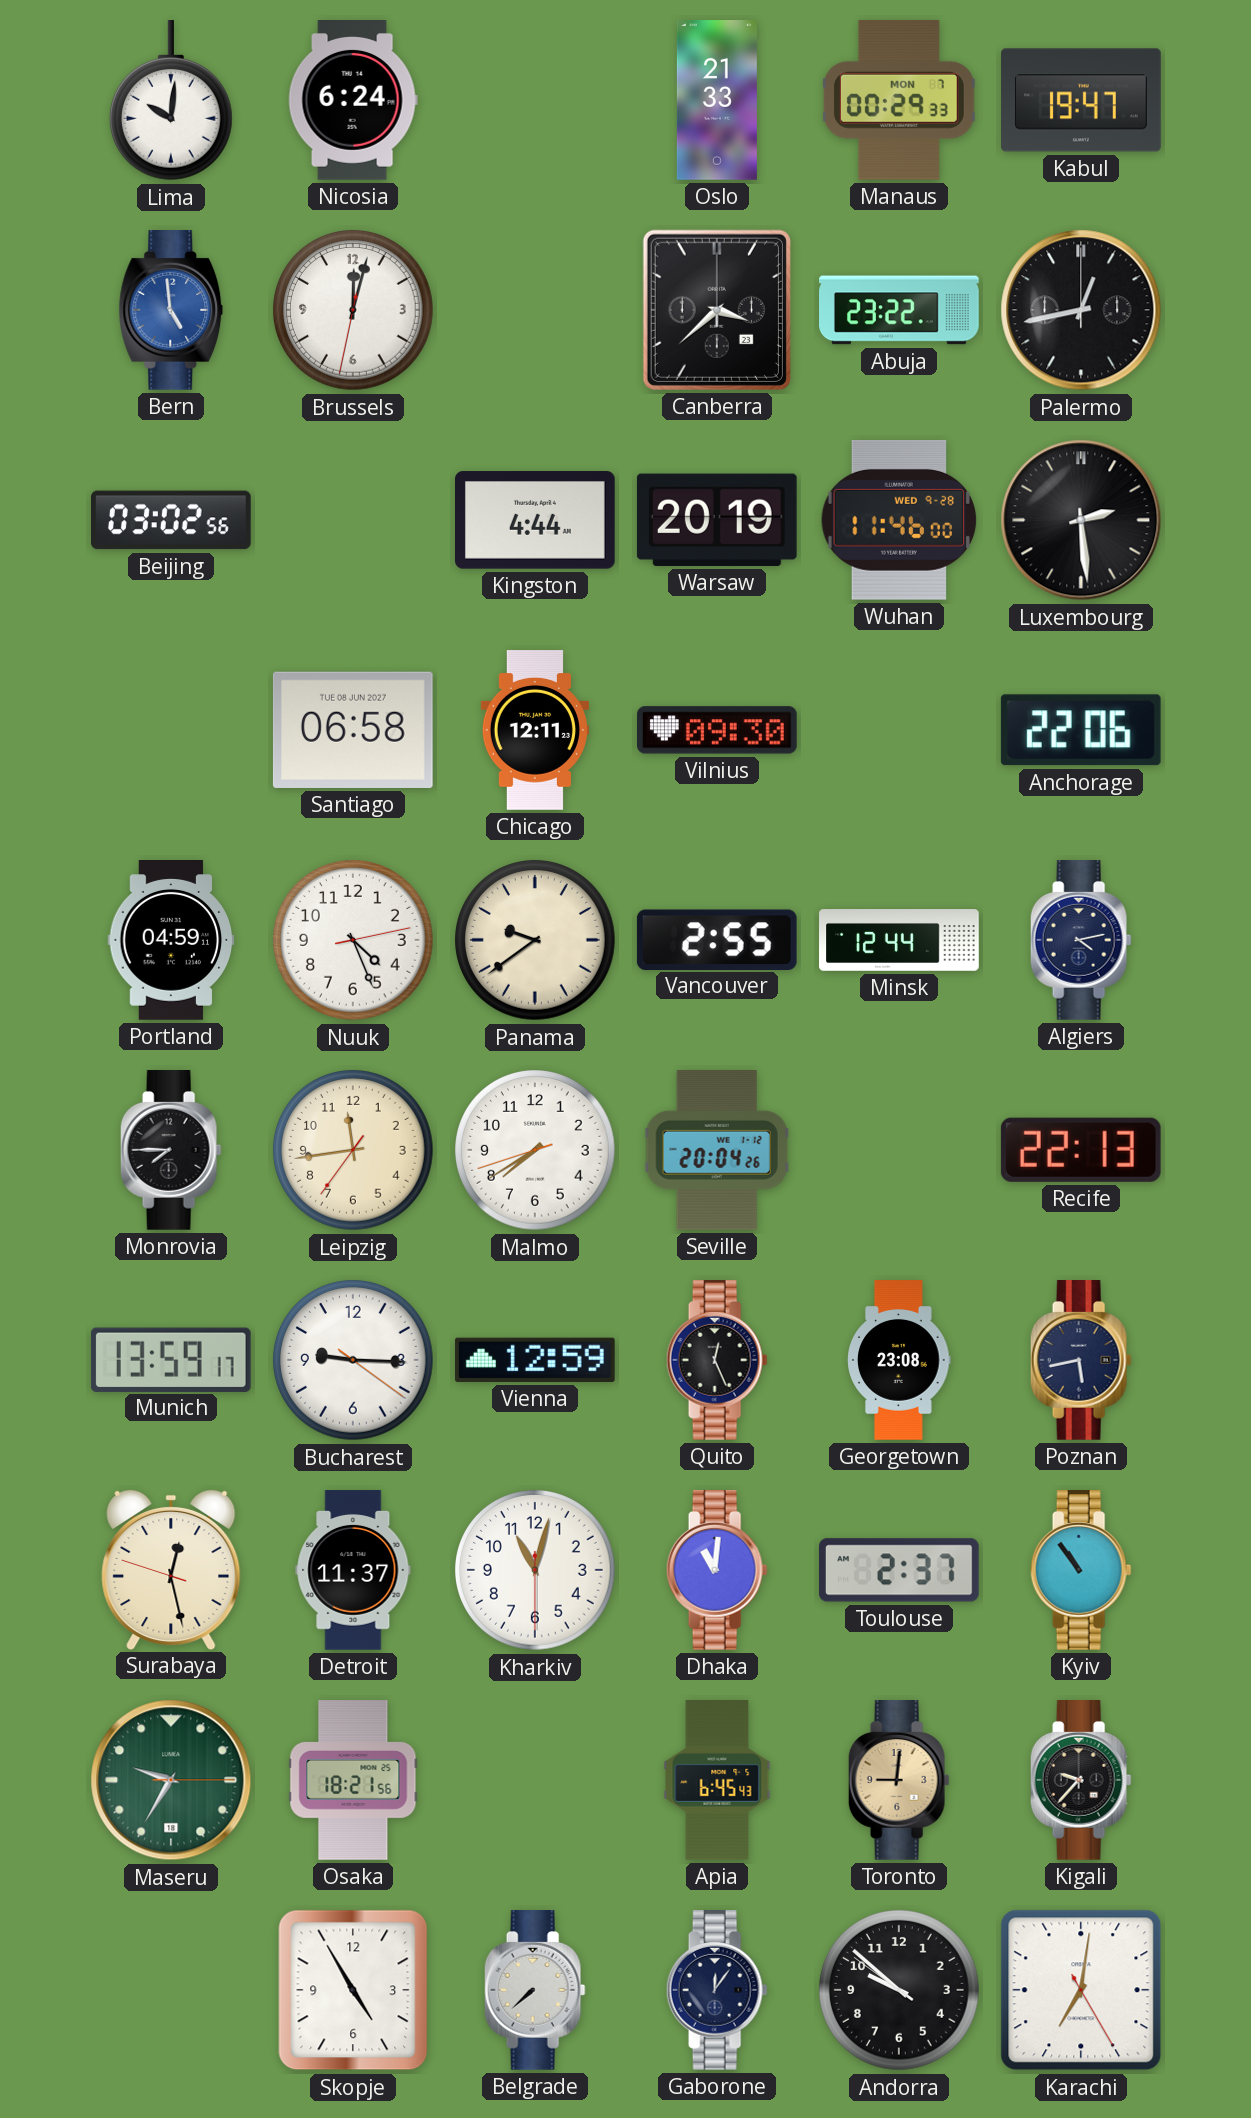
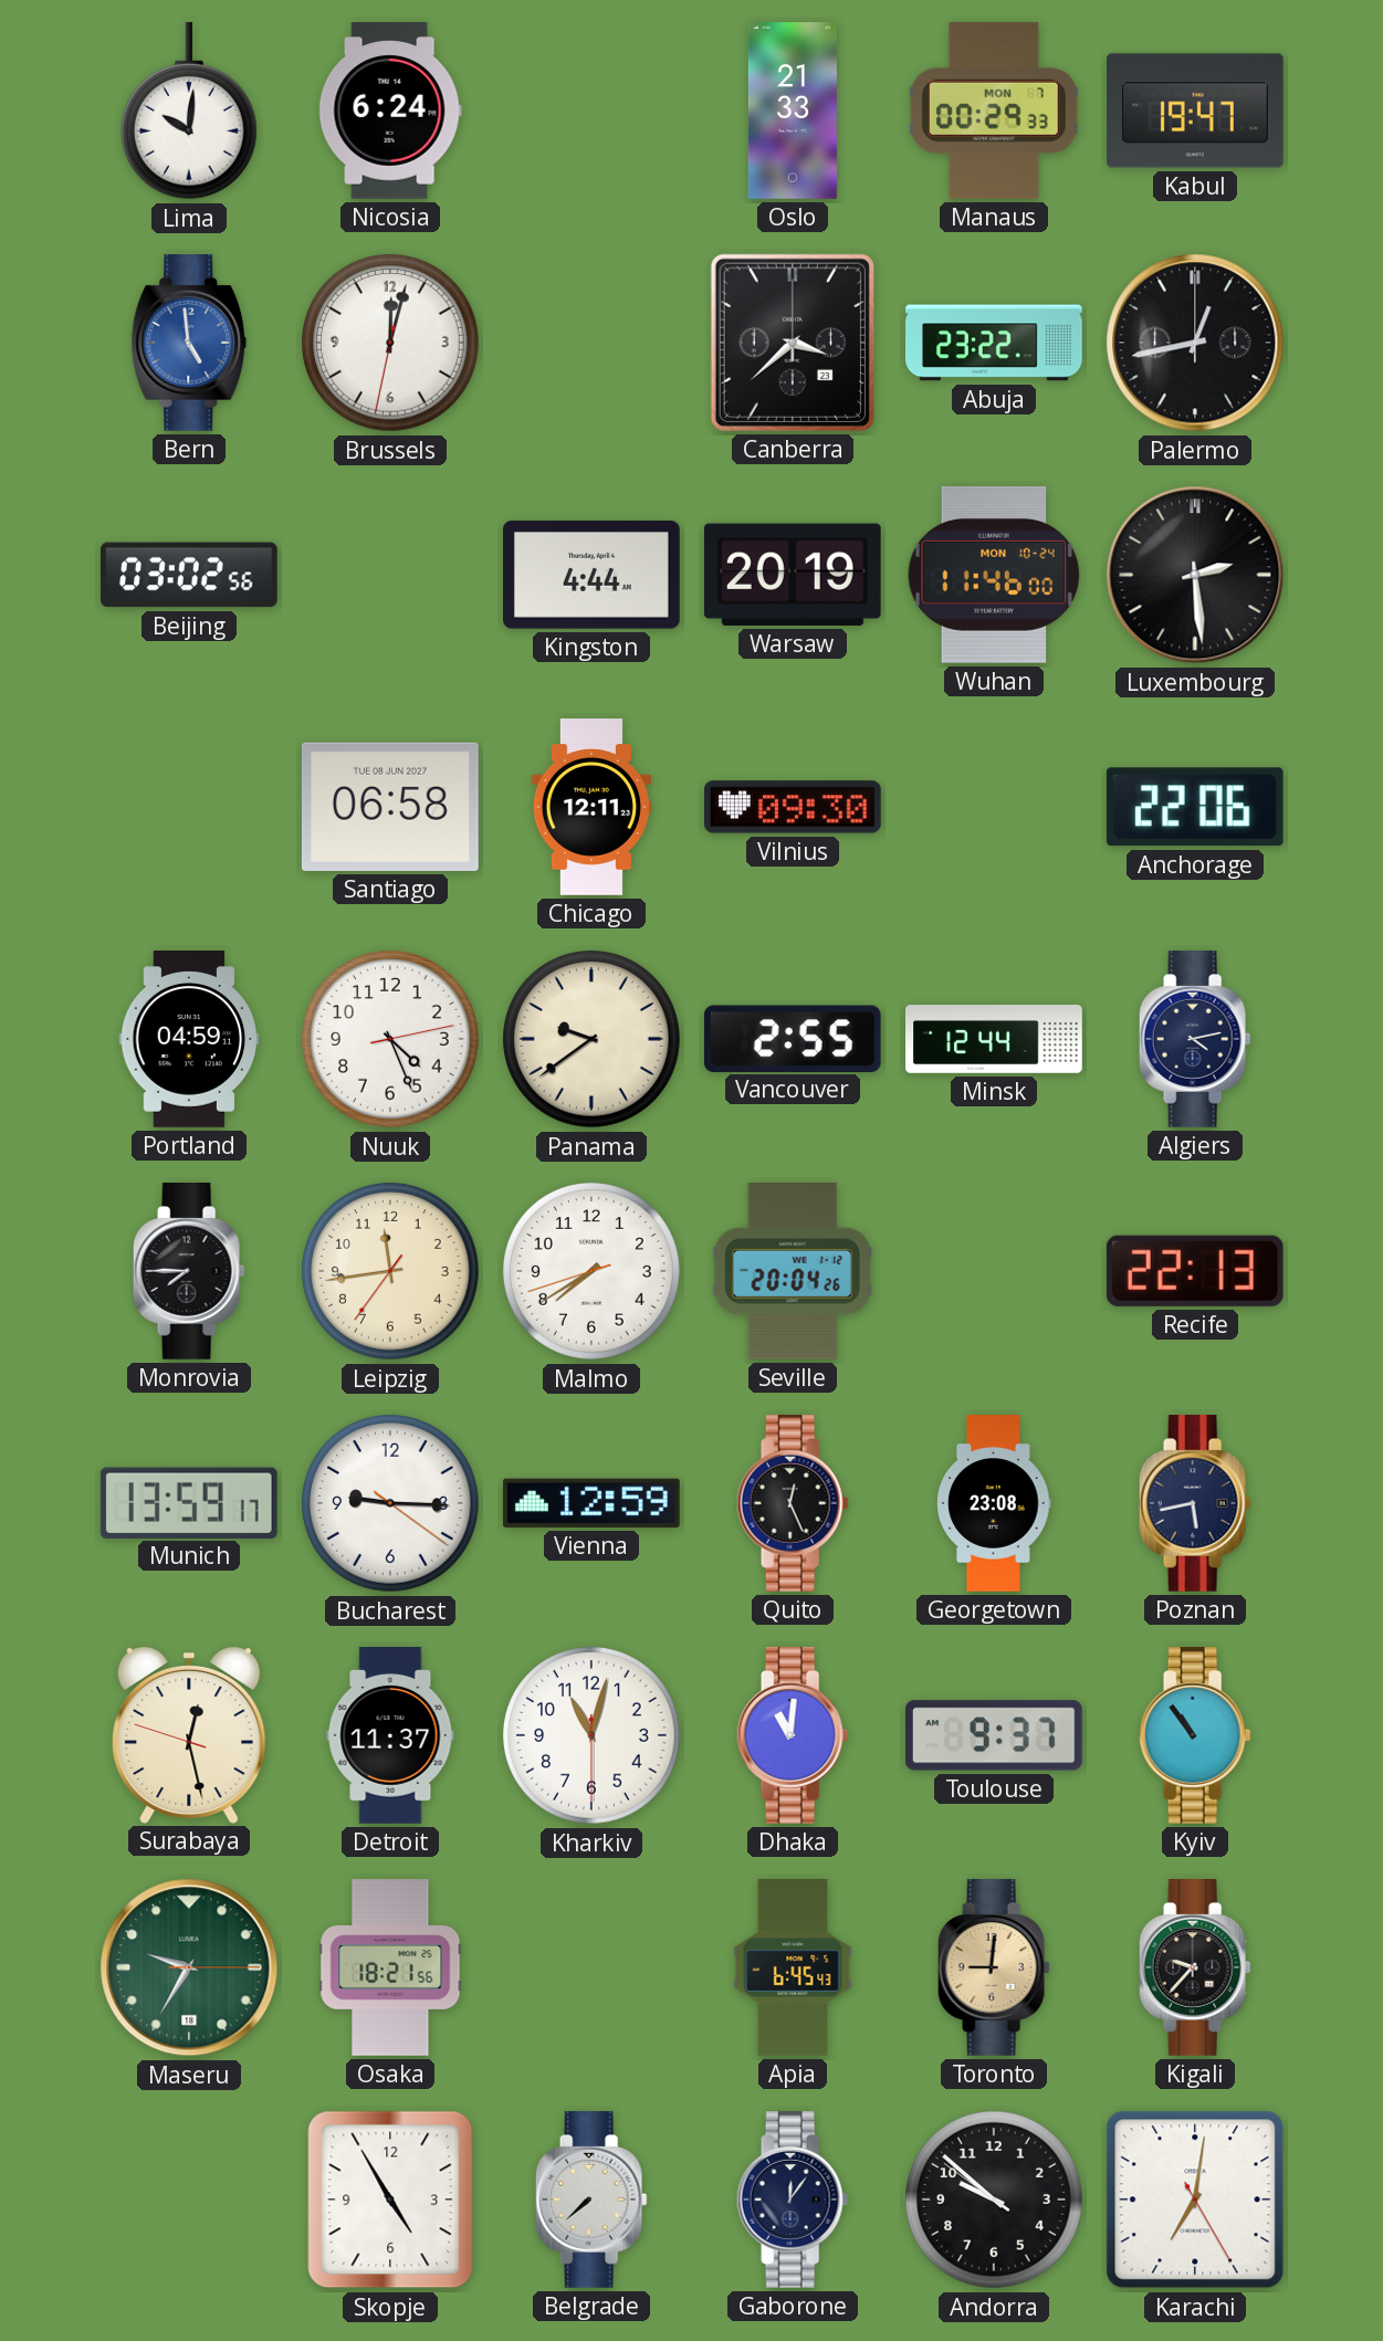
Wuhan date: WED 9-28 -> MON 10-24 (994, 575)
Toulouse: 2:37 -> 9:37 (995, 1735)
